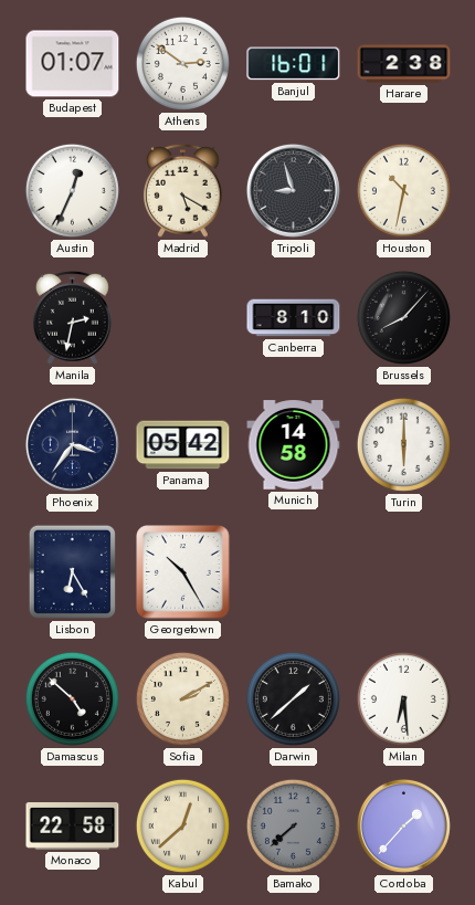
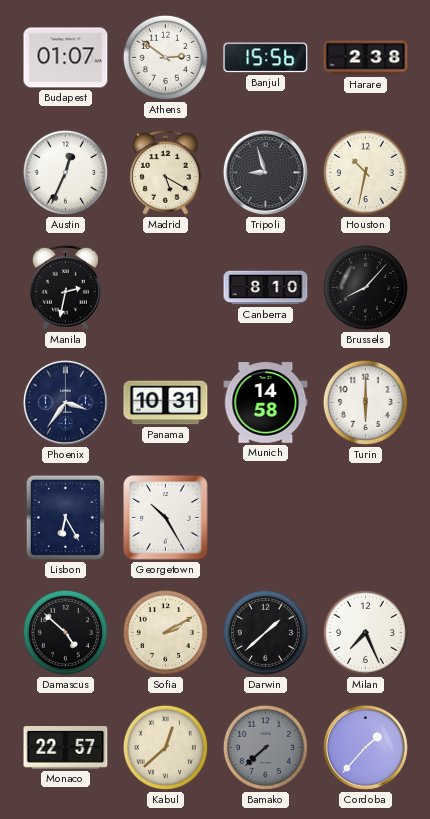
Banjul: 16:01 -> 15:56 (266, 58)
Panama: 05:42 -> 10:31 (166, 403)
Milan: 6:29 -> 7:26 (365, 632)
Monaco: 22:58 -> 22:57 (66, 748)
